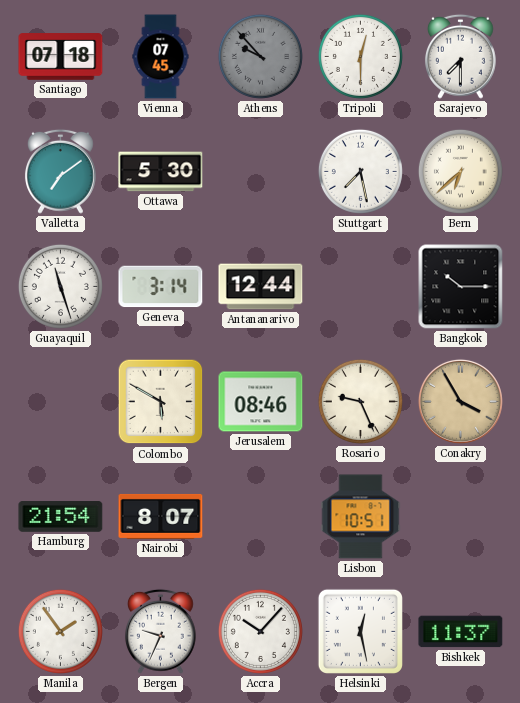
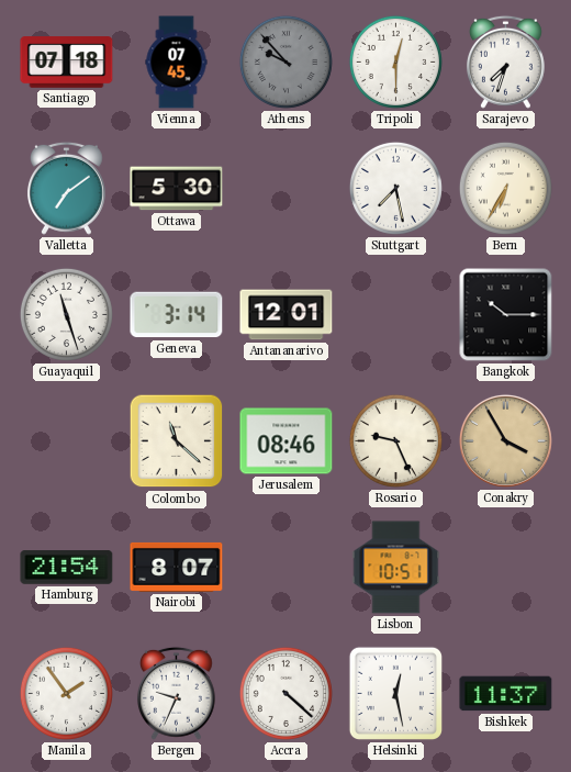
Sarajevo: 7:30 -> 7:33 (505, 61)
Bern: 6:38 -> 6:35 (505, 188)
Antananarivo: 12:44 -> 12:01 (287, 315)
Colombo: 5:50 -> 11:22 (177, 441)
Accra: 10:07 -> 4:22 (285, 693)
